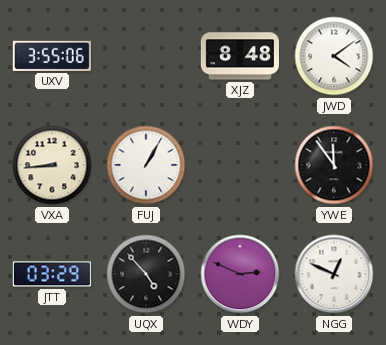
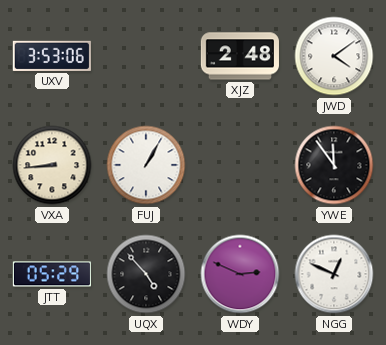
UXV: 3:55 -> 3:53 (52, 56)
XJZ: 8:48 -> 2:48 (240, 56)
JTT: 03:29 -> 05:29 (52, 274)
